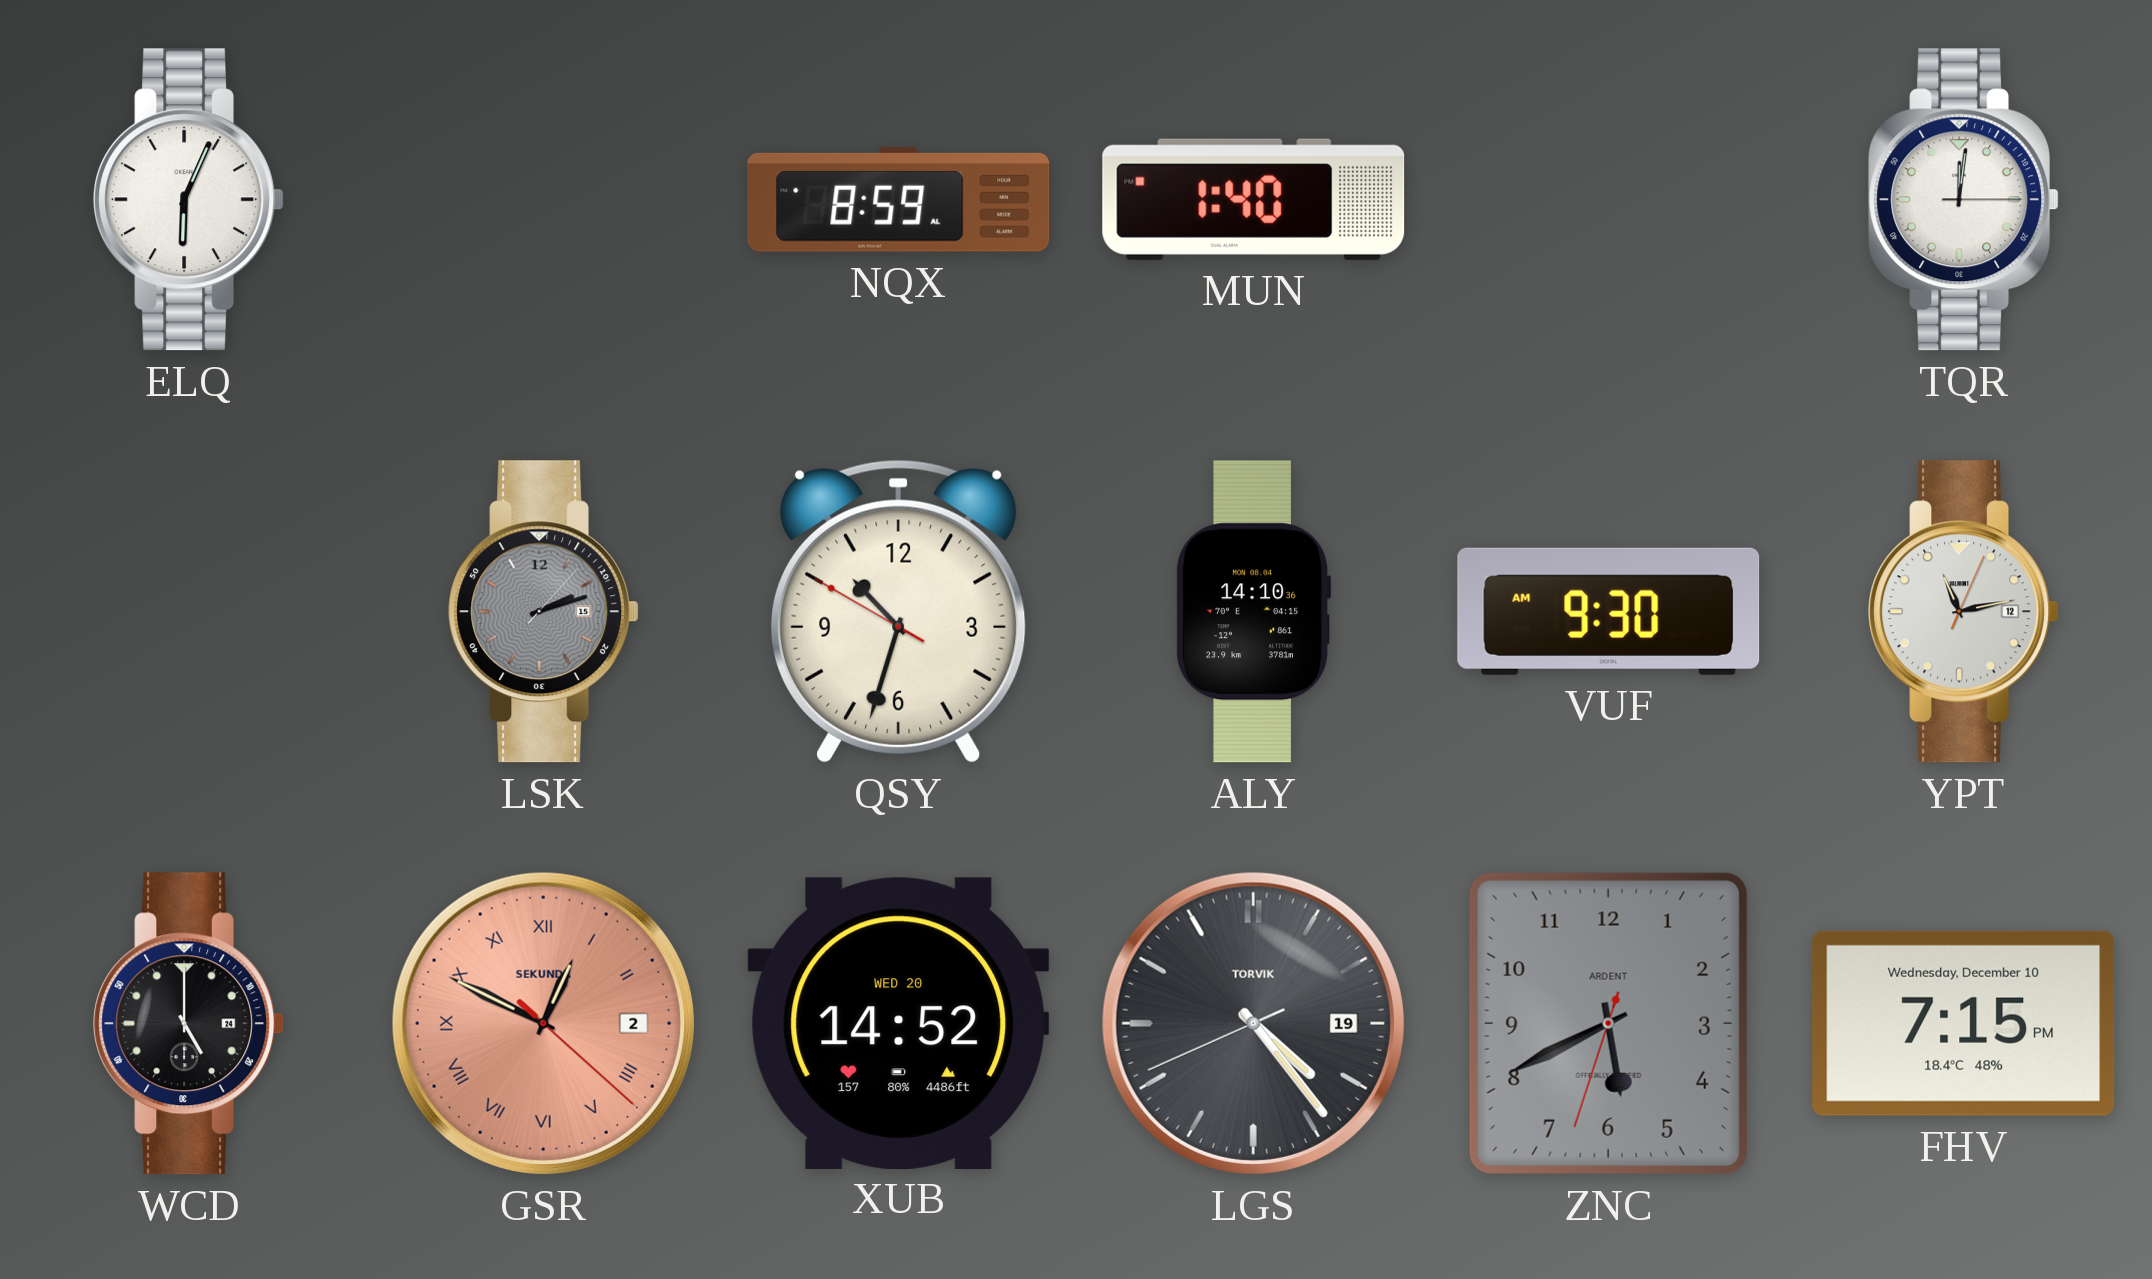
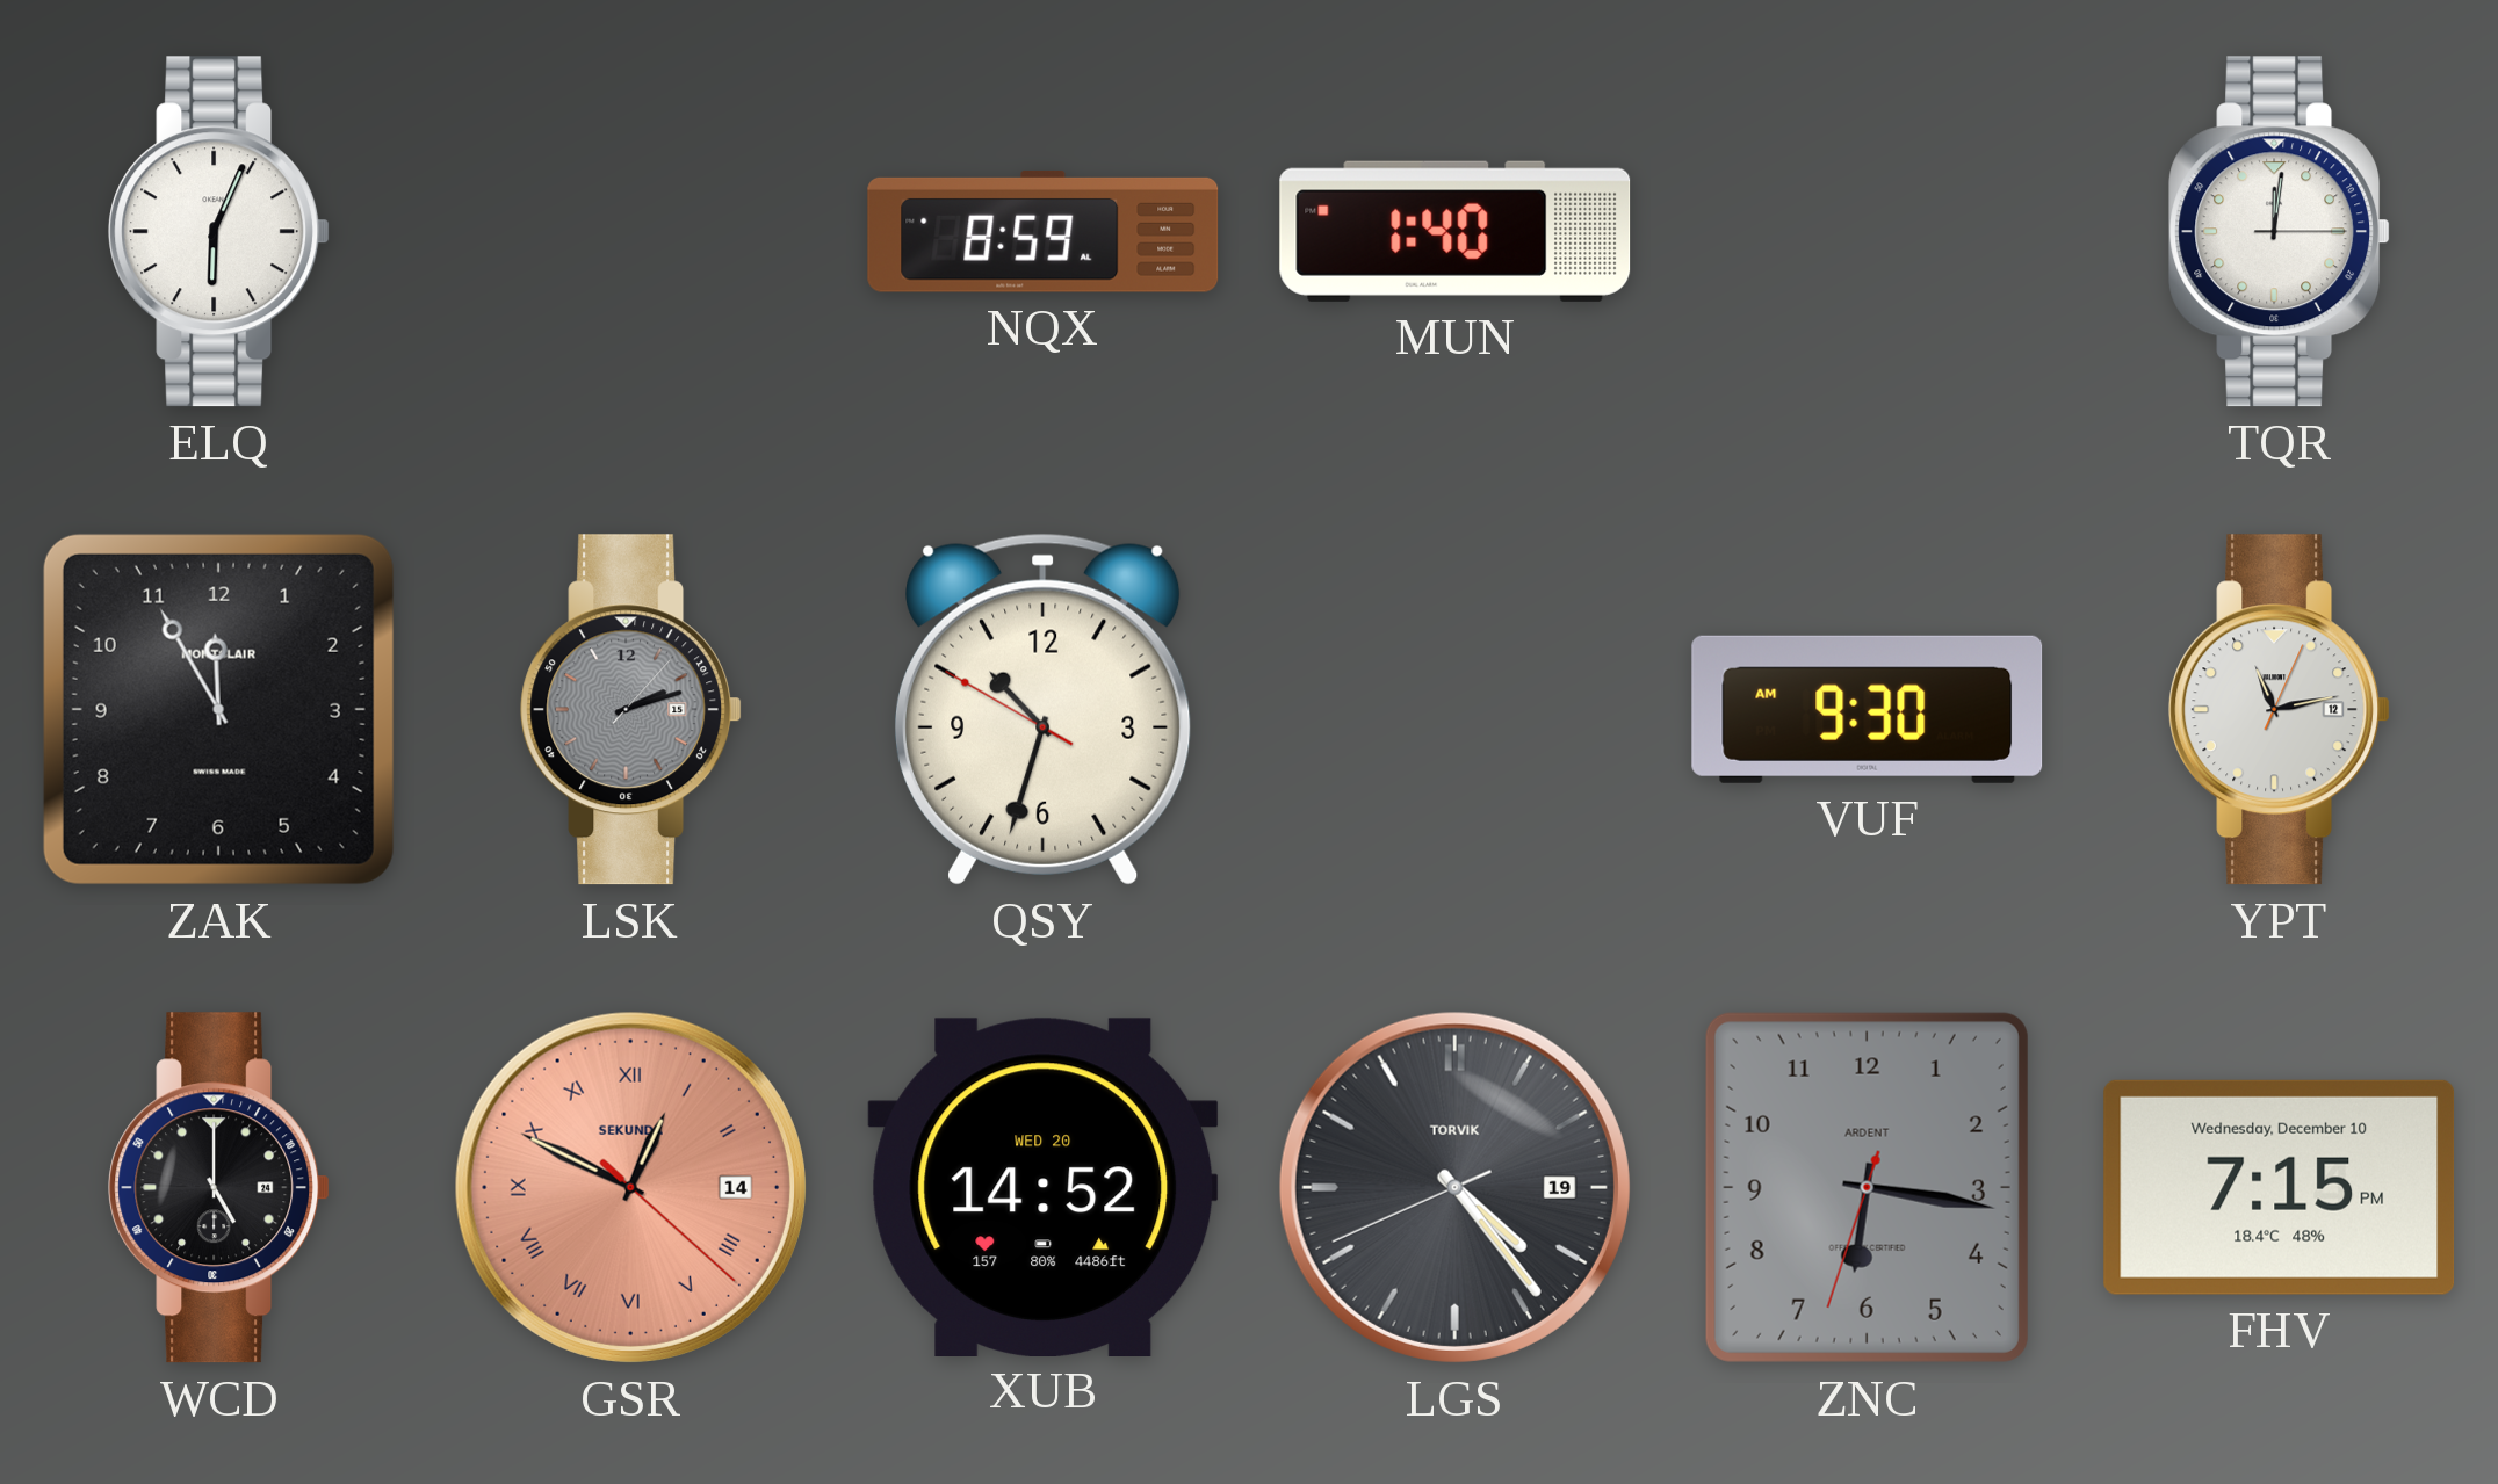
ZAK: none -> 11:55 (218, 709)
ALY: 14:10 -> none (1254, 612)
GSR date: 2 -> 14 (630, 1187)
ZNC: 5:40 -> 6:16 (1867, 1187)
